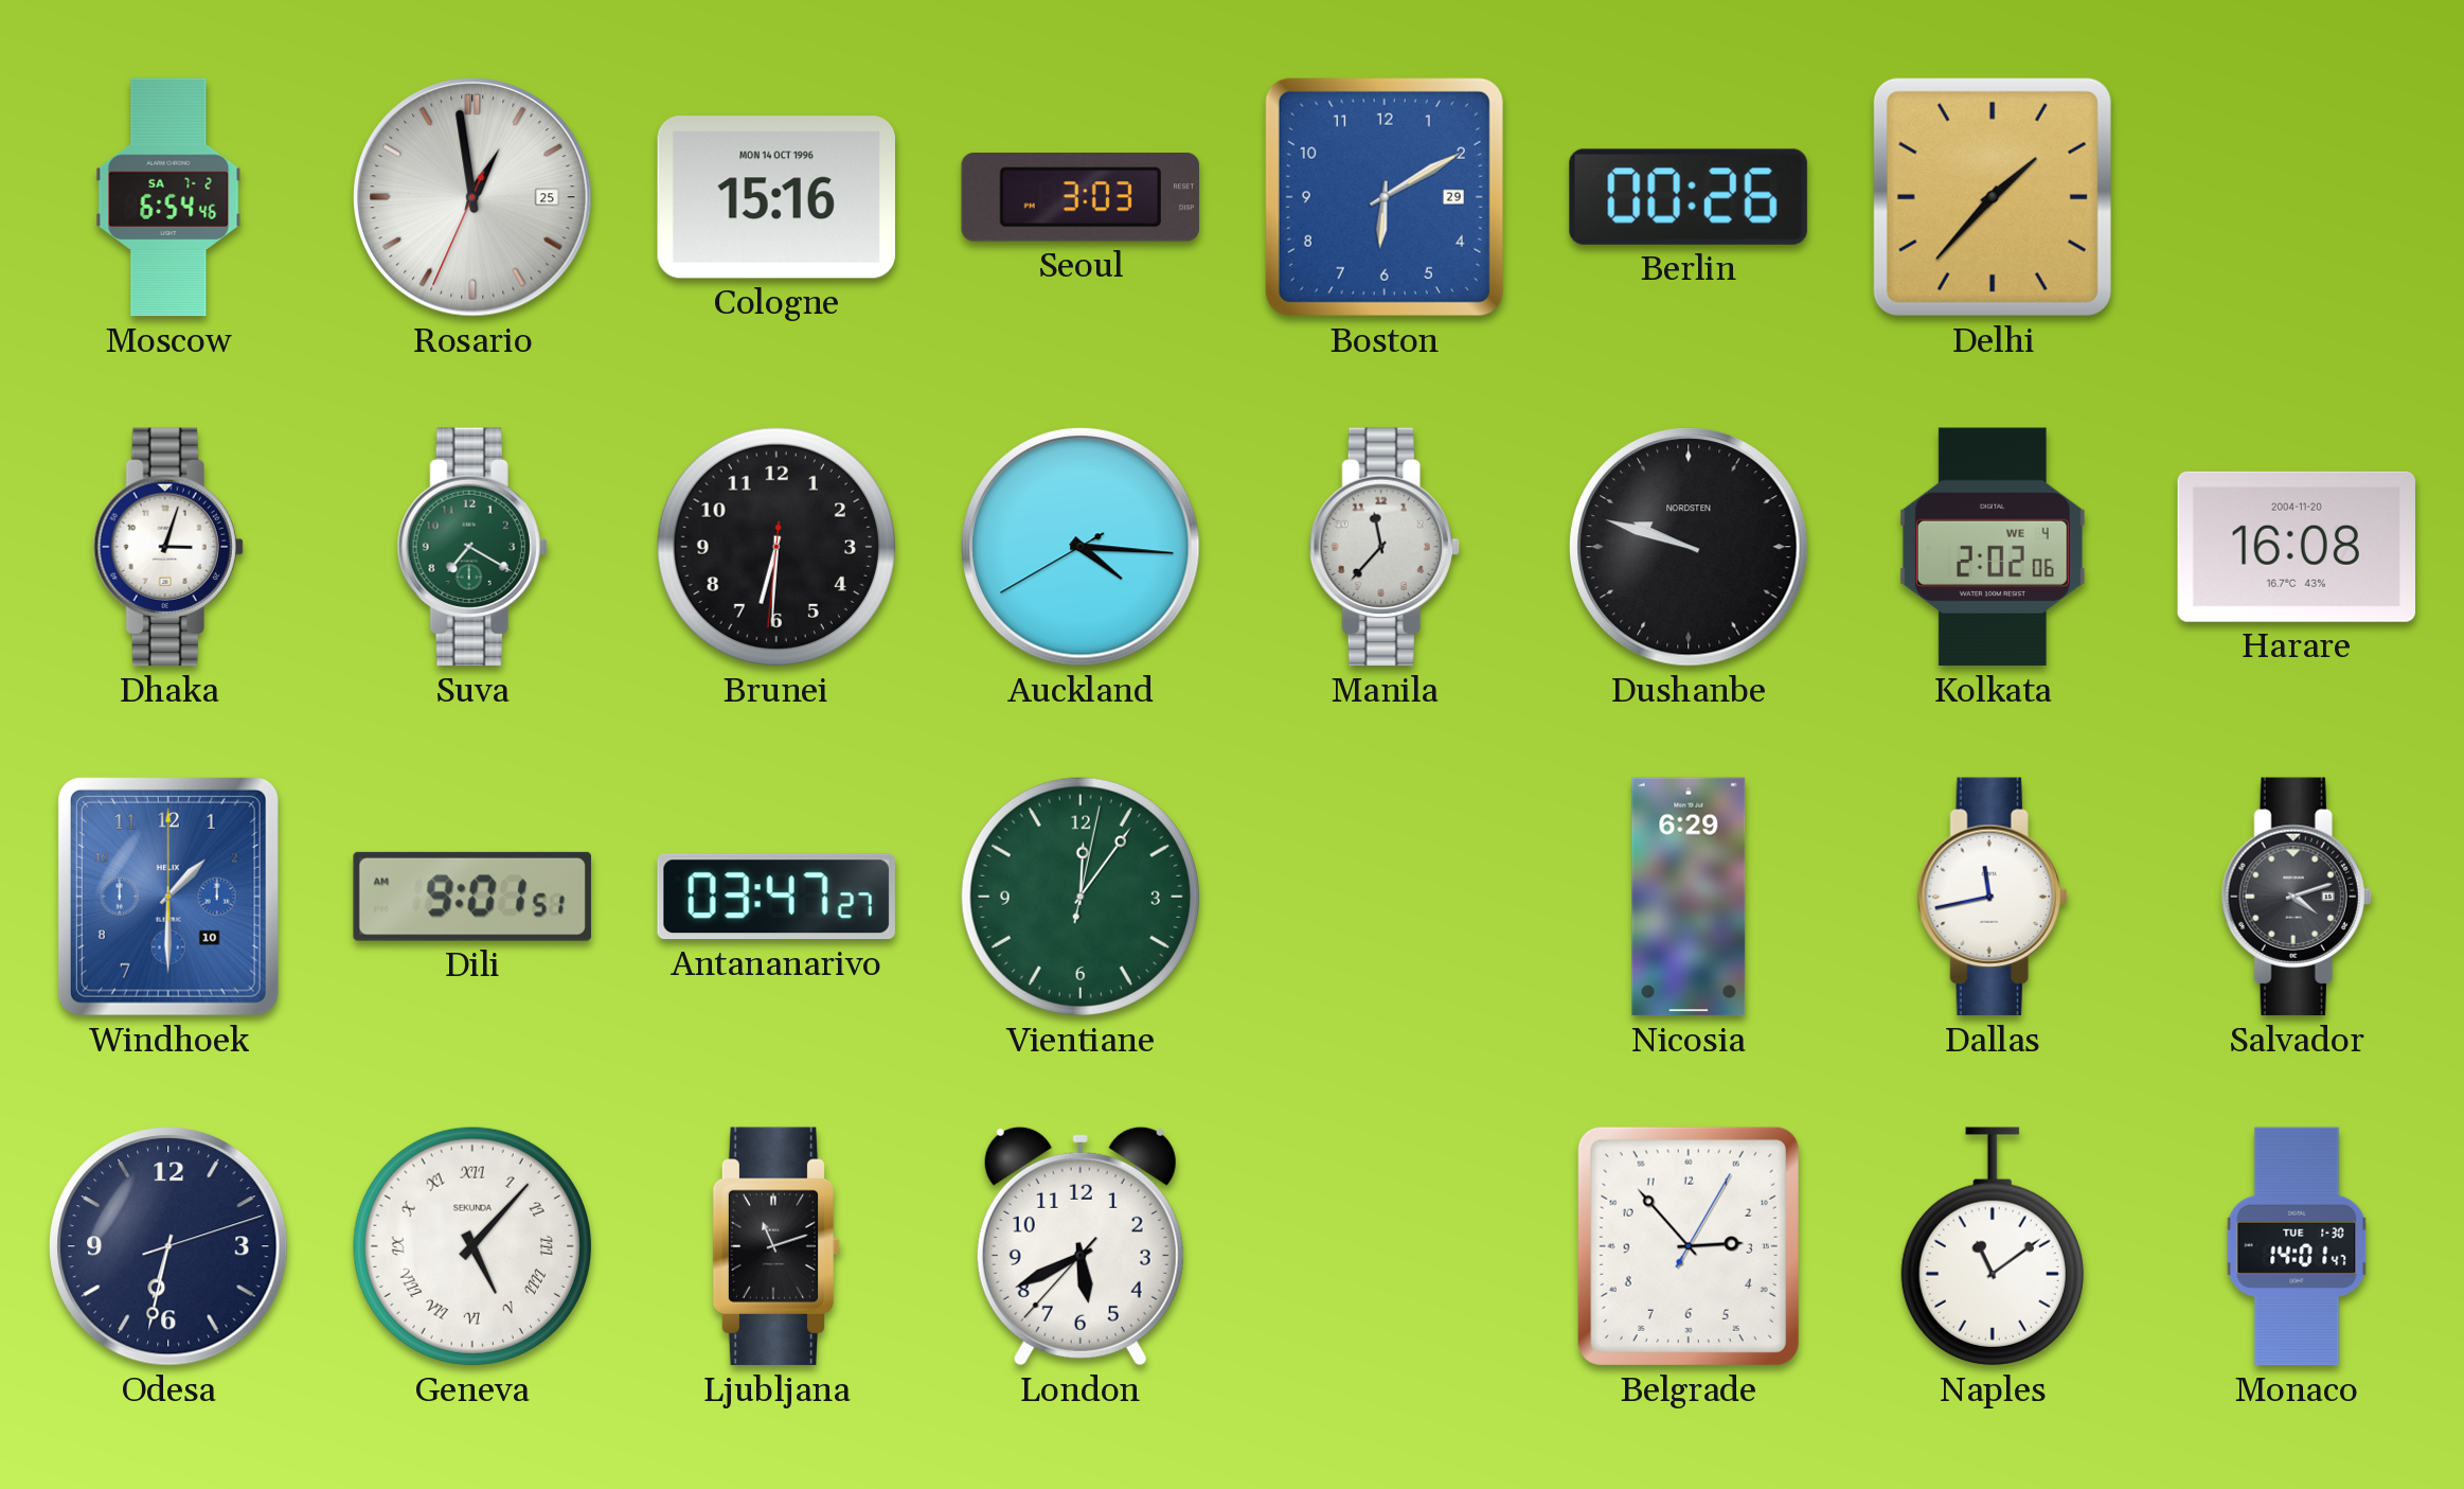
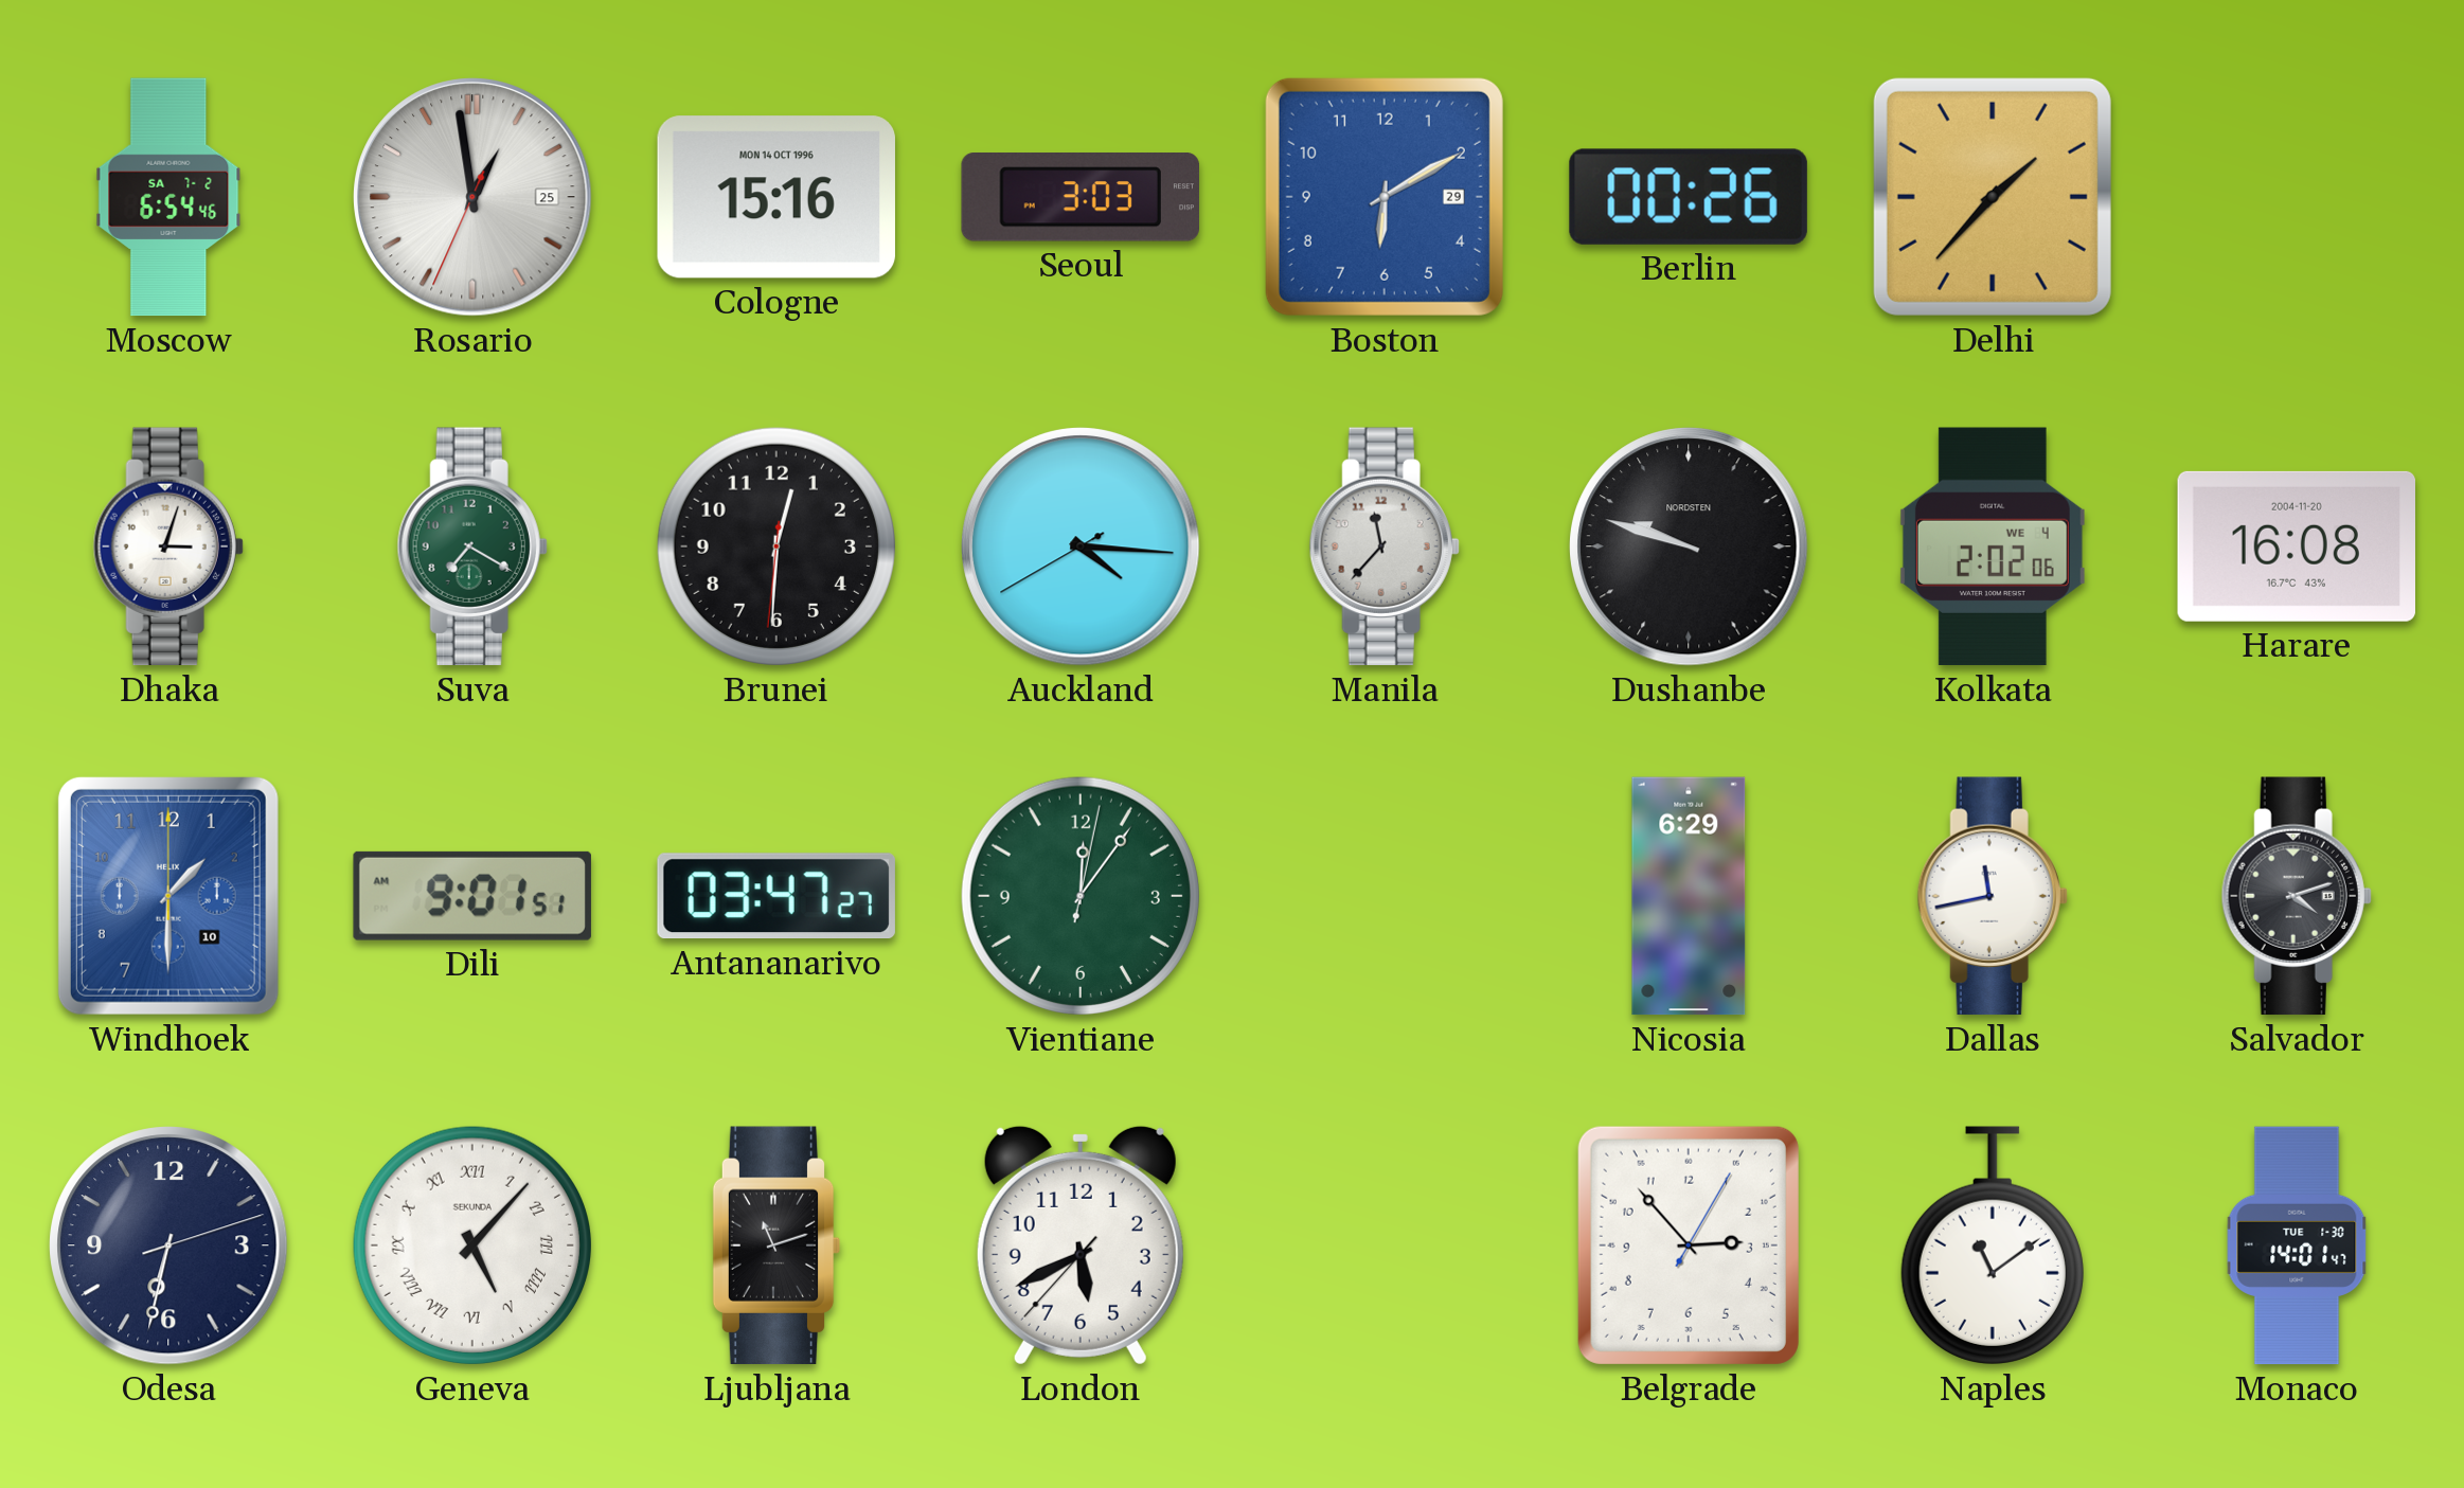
Brunei: 6:30 -> 12:30 (776, 546)
